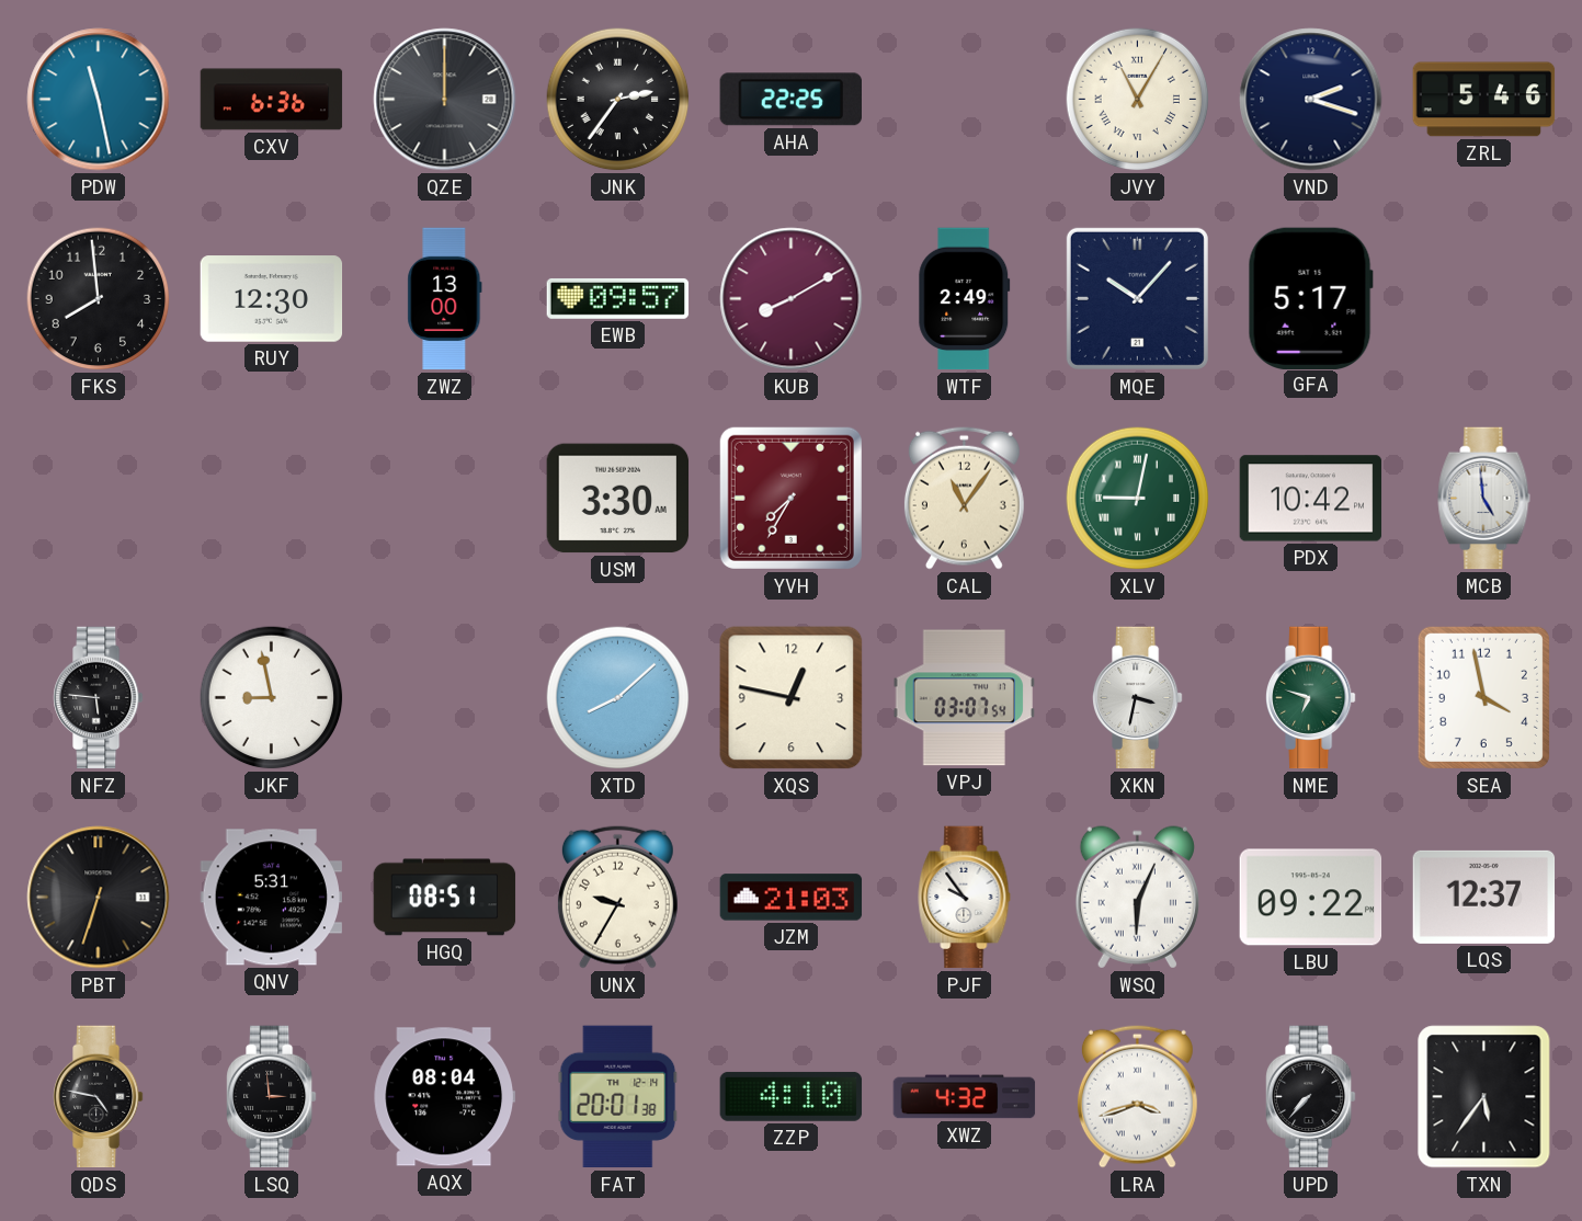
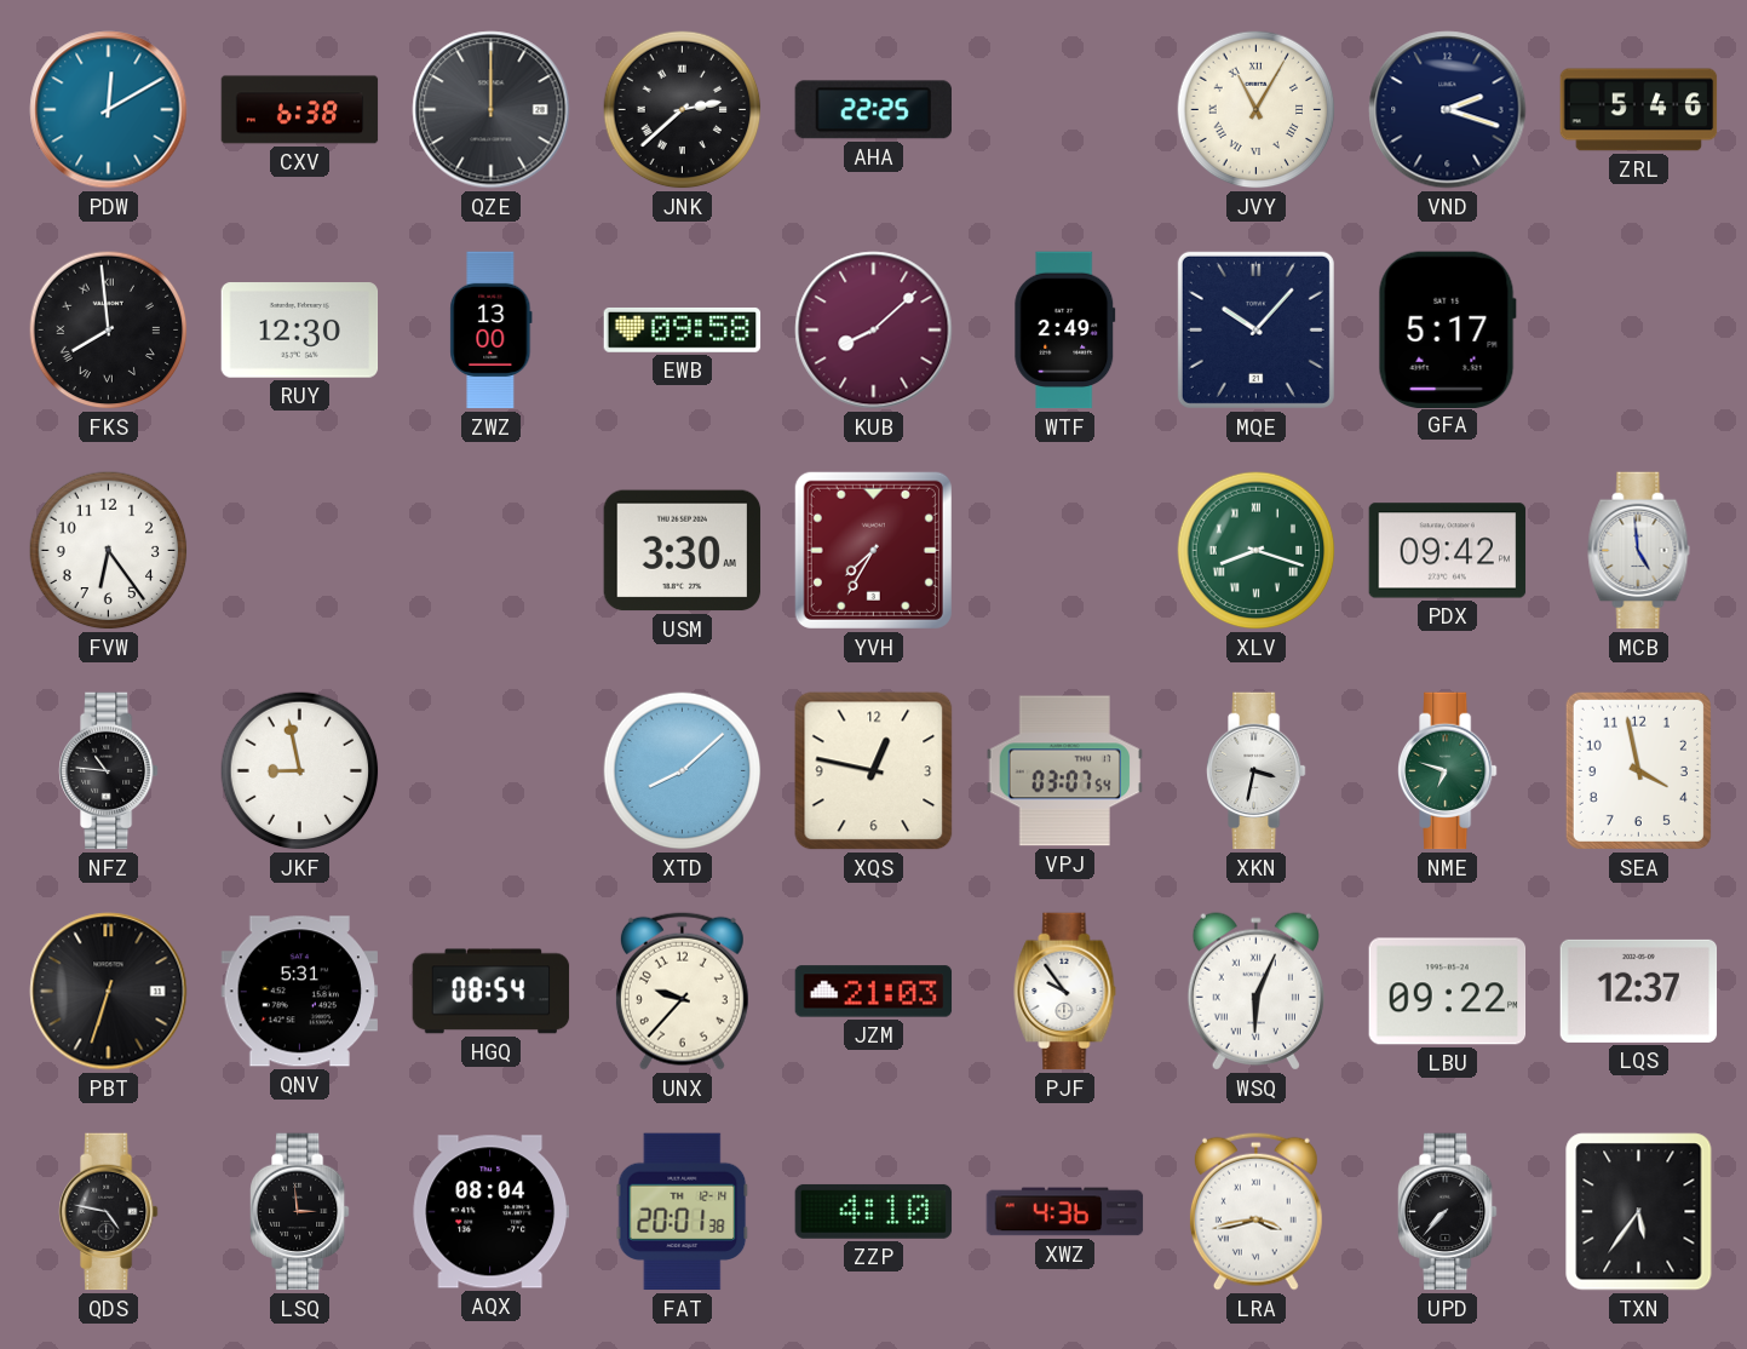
PDW: 11:28 -> 12:10 (109, 110)
CXV: 6:36 -> 6:38 (300, 110)
JNK: 2:36 -> 2:38 (683, 110)
FKS numerals: Arabic -> Roman (109, 331)
EWB: 09:57 -> 09:58 (683, 329)
KUB: 8:10 -> 8:08 (874, 331)
FVW: none -> 6:24 (109, 551)
CAL: 11:06 -> none (964, 498)
XLV: 9:02 -> 8:18 (1257, 551)
PDX: 10:42 -> 09:42 (1448, 551)
NFZ: 5:46 -> 10:46 (109, 771)
HGQ: 08:51 -> 08:54 (492, 992)
UNX: 9:35 -> 9:37 (682, 991)
XWZ: 4:32 -> 4:36 (1065, 1212)
LRA: 3:42 -> 3:43 (1255, 1211)
